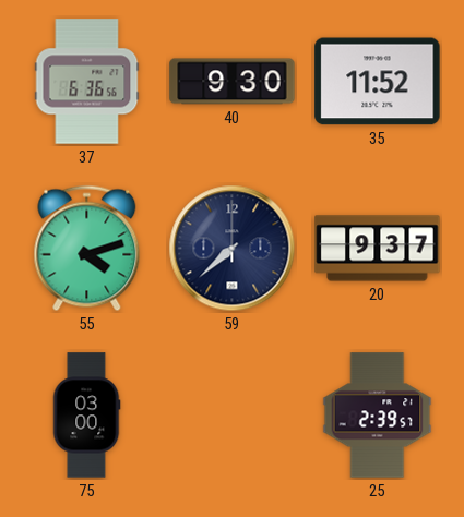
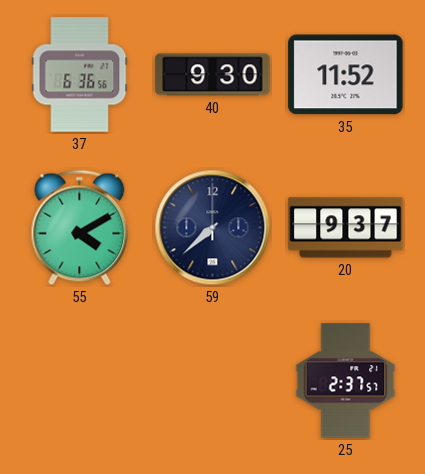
55: 4:12 -> 4:10 (80, 228)
75: 03:00 -> none (86, 416)
25: 2:39 -> 2:37 (346, 381)
